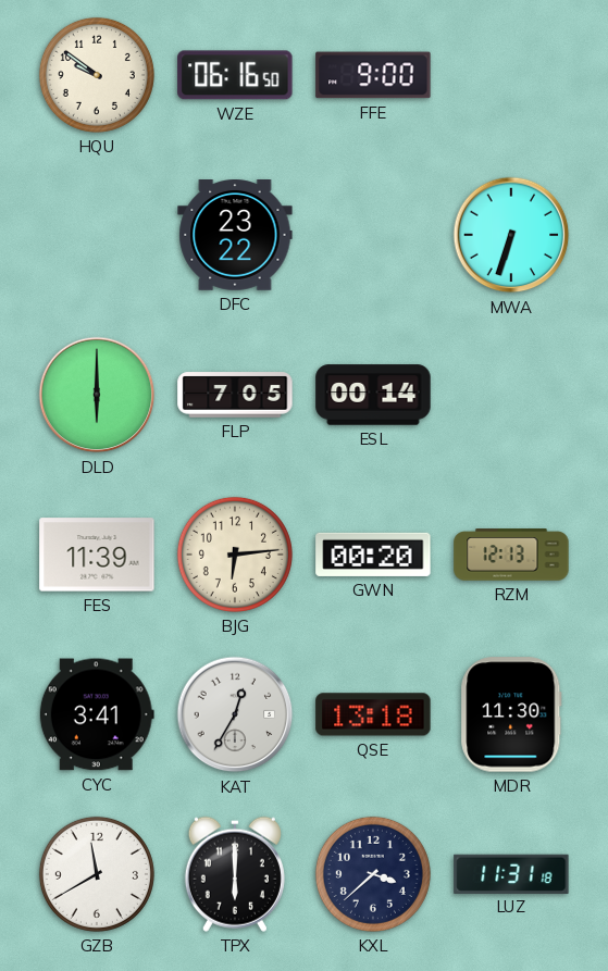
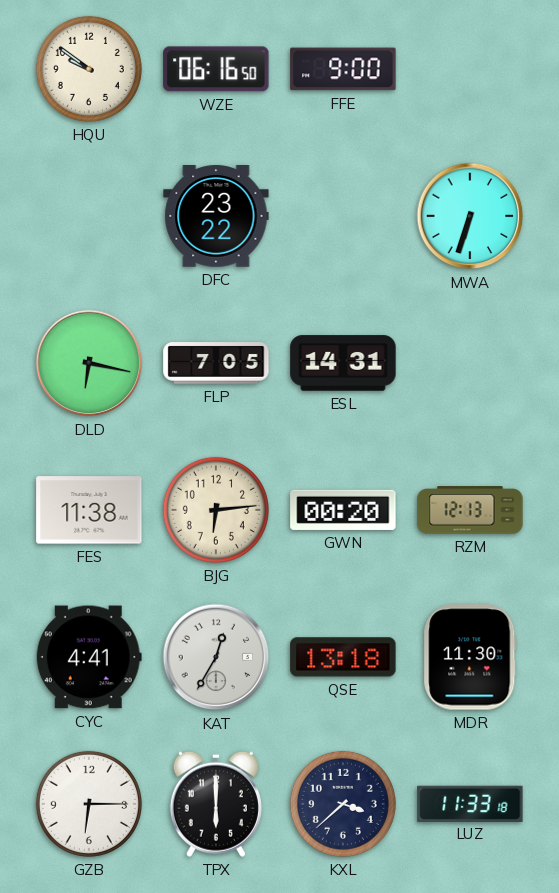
DLD: 6:00 -> 6:17 (89, 363)
ESL: 00:14 -> 14:31 (343, 363)
FES: 11:39 -> 11:38 (89, 510)
CYC: 3:41 -> 4:41 (89, 657)
GZB: 11:40 -> 6:15 (89, 804)
LUZ: 11:31 -> 11:33 (470, 803)
